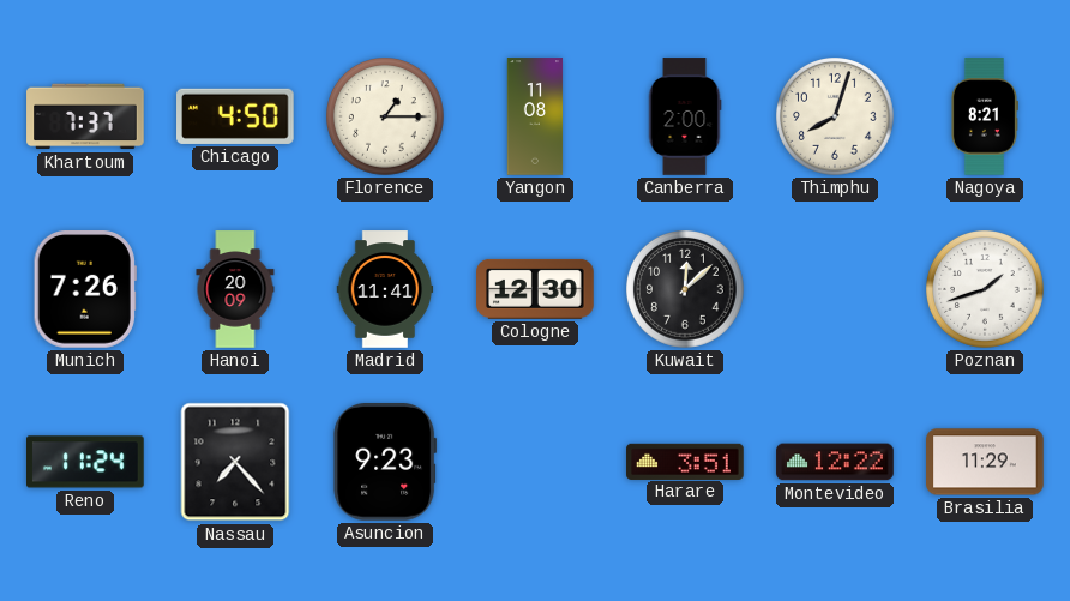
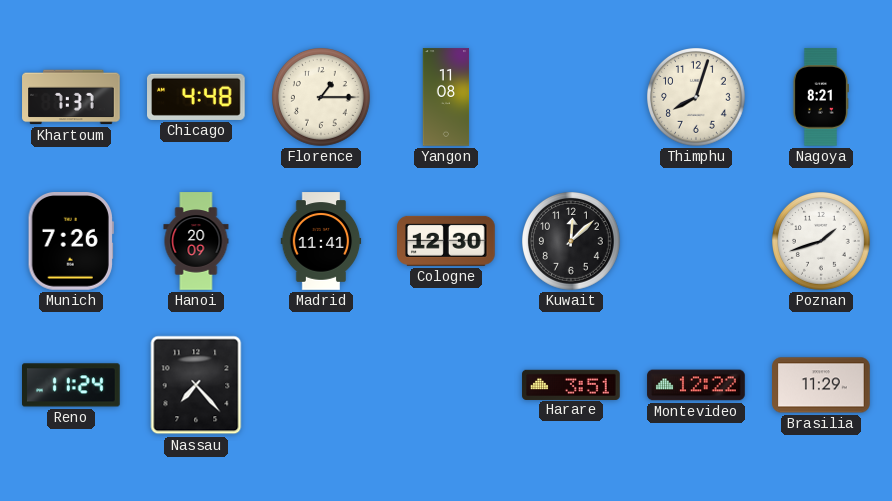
Chicago: 4:50 -> 4:48 (197, 97)
Canberra: 2:00 -> none (685, 116)
Asuncion: 9:23 -> none (385, 463)
